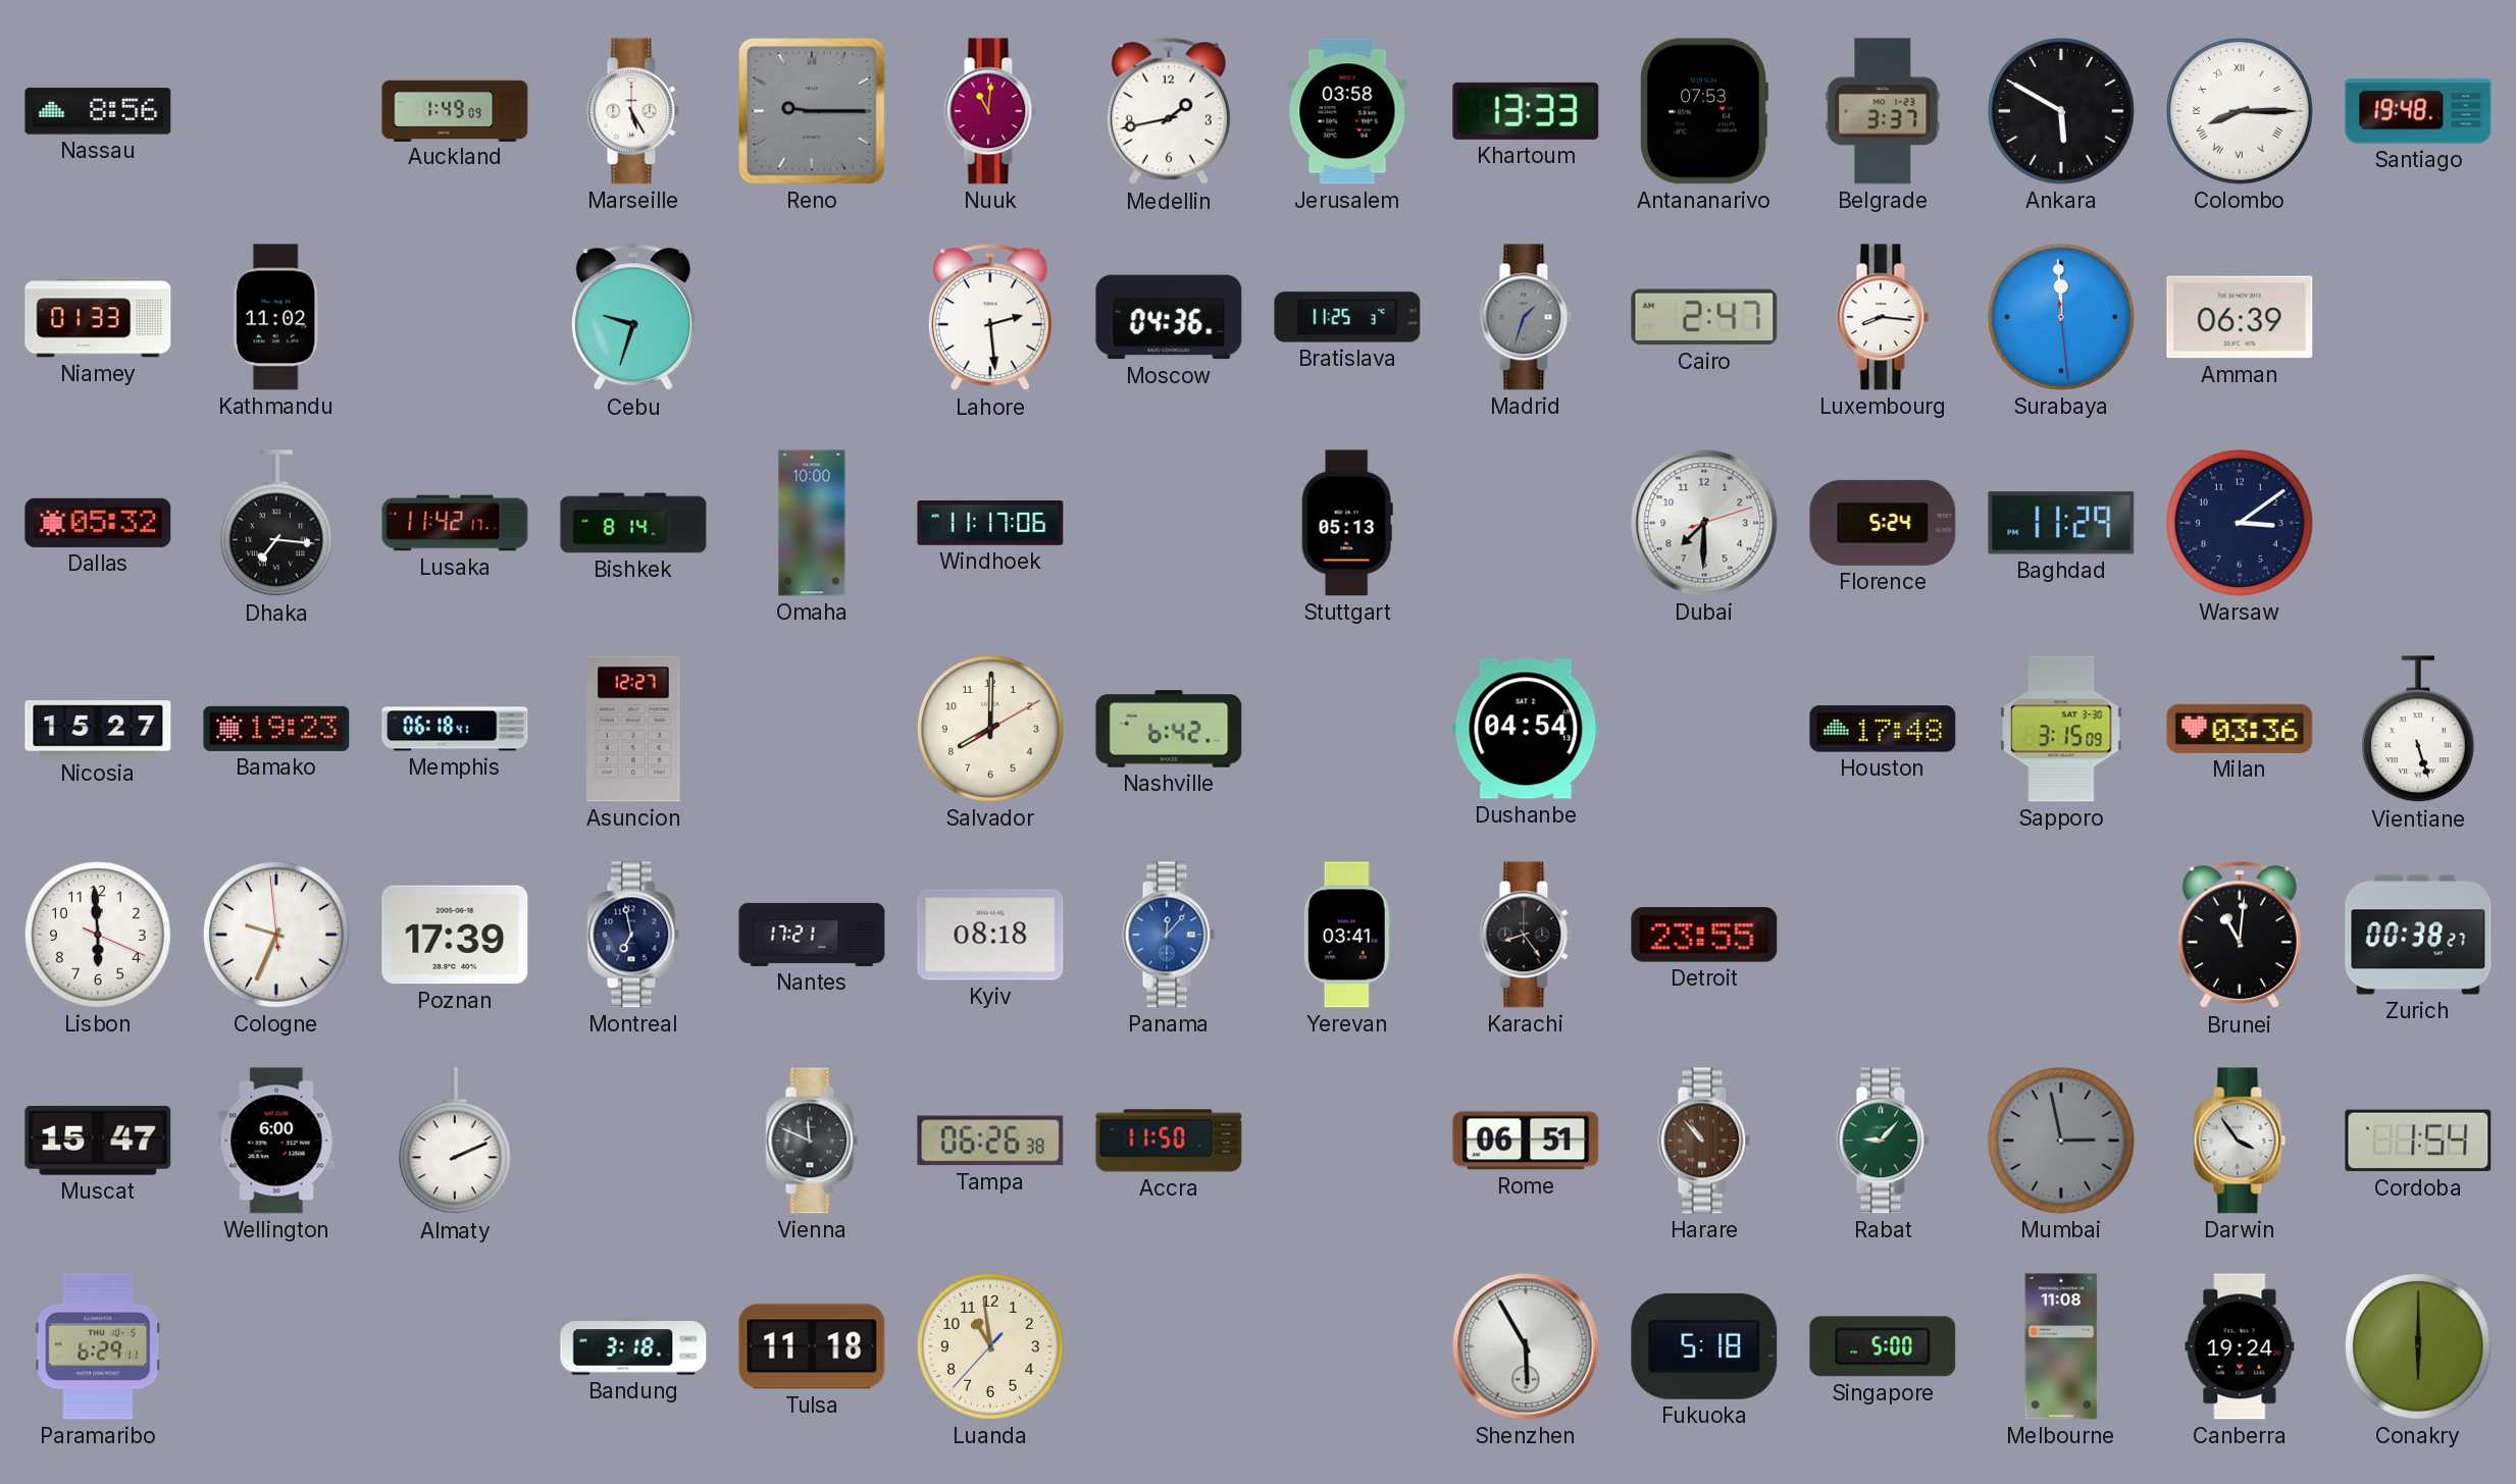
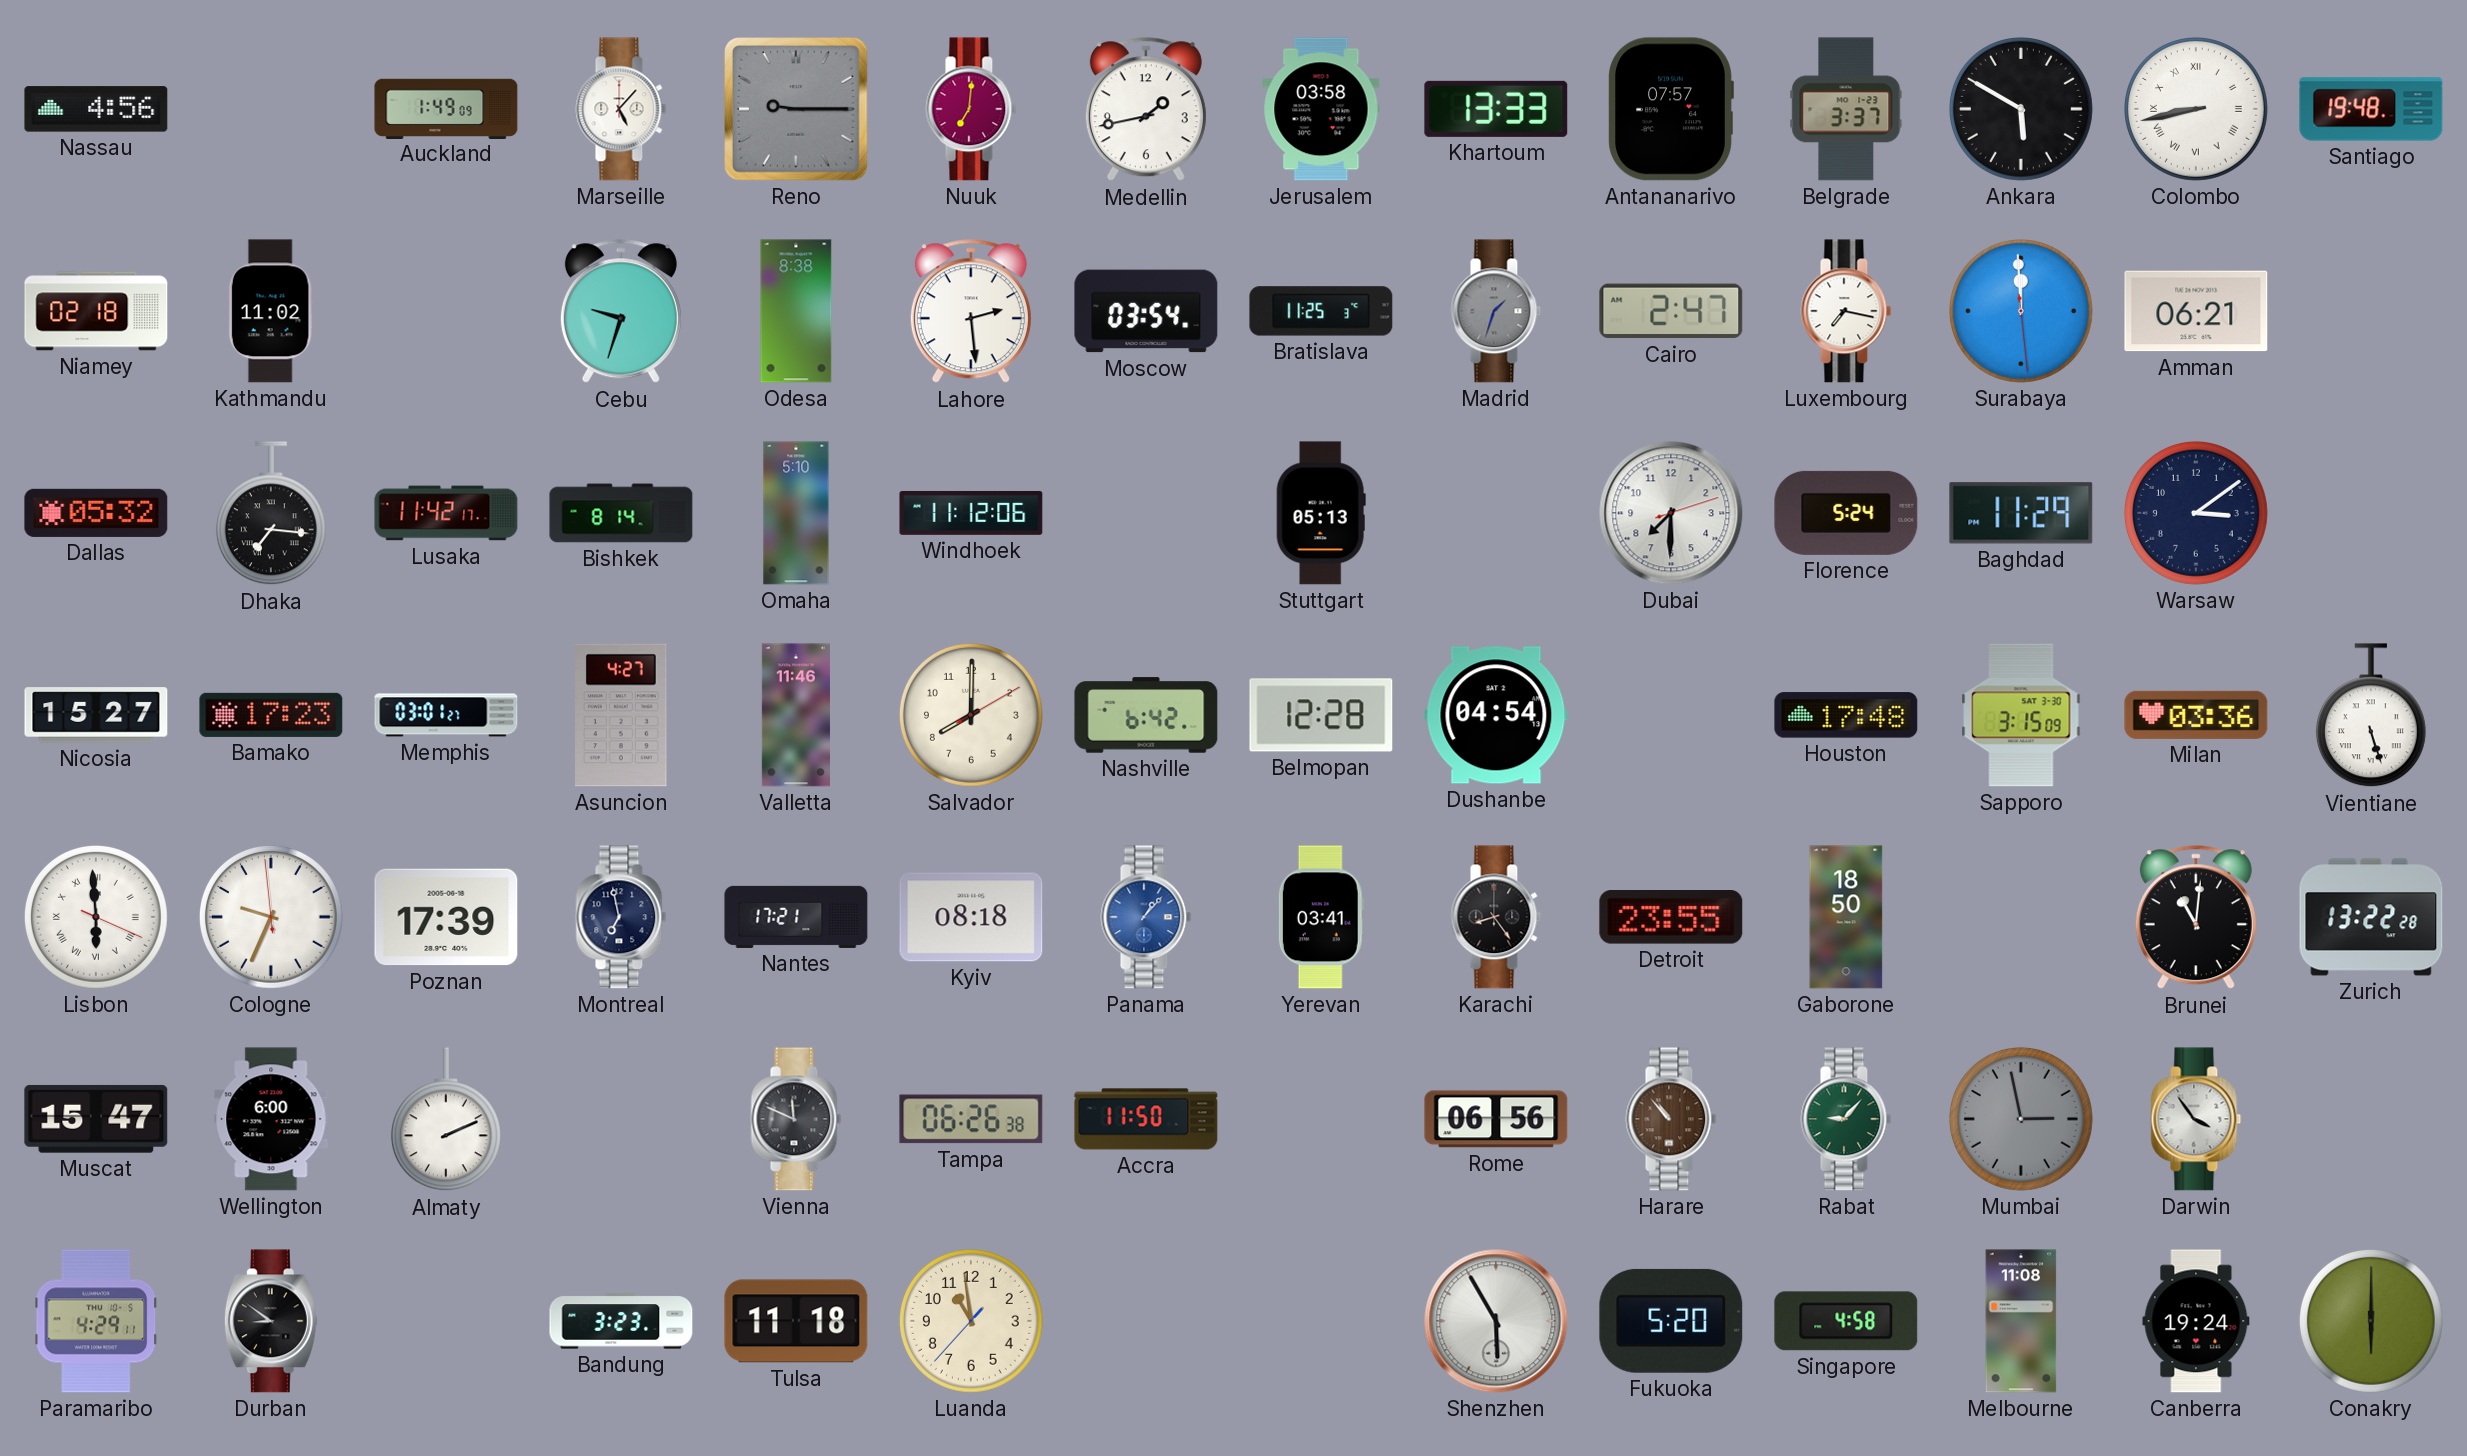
Nassau: 8:56 -> 4:56 (96, 109)
Marseille: 5:25 -> 5:07 (621, 109)
Nuuk: 11:01 -> 7:01 (971, 109)
Antananarivo: 07:53 -> 07:57 (1671, 109)
Colombo: 8:15 -> 8:43 (2196, 109)
Niamey: 01:33 -> 02:18 (96, 311)
Odesa: none -> 8:38 (796, 311)
Moscow: 04:36 -> 03:54 (1146, 311)
Luxembourg: 8:16 -> 7:17 (1846, 311)
Amman: 06:39 -> 06:21 (2196, 311)
Omaha: 10:00 -> 5:10 (796, 513)
Windhoek: 11:17 -> 11:12 (971, 513)
Bamako: 19:23 -> 17:23 (271, 715)
Memphis: 06:18 -> 03:01 (446, 715)
Asuncion: 12:27 -> 4:27 (622, 715)
Valletta: none -> 11:46 (796, 715)
Belmopan: none -> 12:28 (1321, 715)
Lisbon numerals: Arabic -> Roman (96, 917)
Panama: 12:07 -> 1:07 (1146, 917)
Gaborone: none -> 18:50 (1846, 917)
Zurich: 00:38 -> 13:22 (2371, 917)
Rome: 06:51 -> 06:56 (1496, 1119)
Cordoba: 1:54 -> none (2418, 1141)
Paramaribo: 6:29 -> 4:29 (96, 1321)
Durban: none -> 8:51 (271, 1321)
Bandung: 3:18 -> 3:23 (621, 1321)
Fukuoka: 5:18 -> 5:20 (1671, 1321)
Singapore: 5:00 -> 4:58 (1846, 1321)
